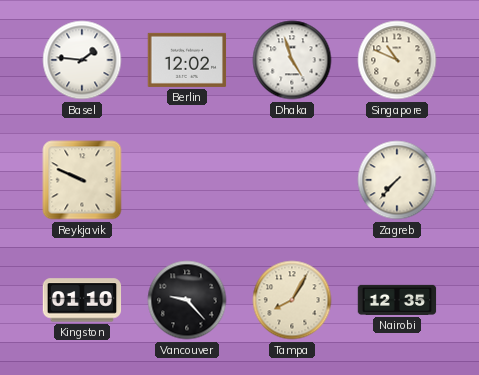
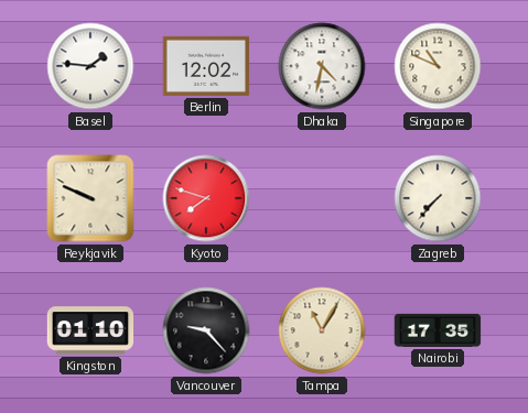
Dhaka: 4:57 -> 4:32 (322, 66)
Kyoto: none -> 7:48 (206, 198)
Tampa: 8:05 -> 11:05 (322, 330)
Nairobi: 12:35 -> 17:35 (438, 330)
